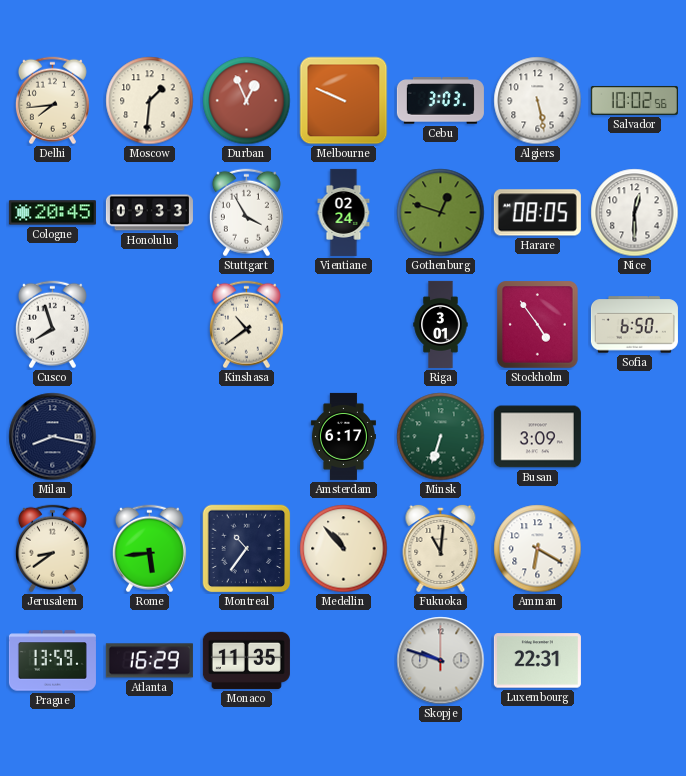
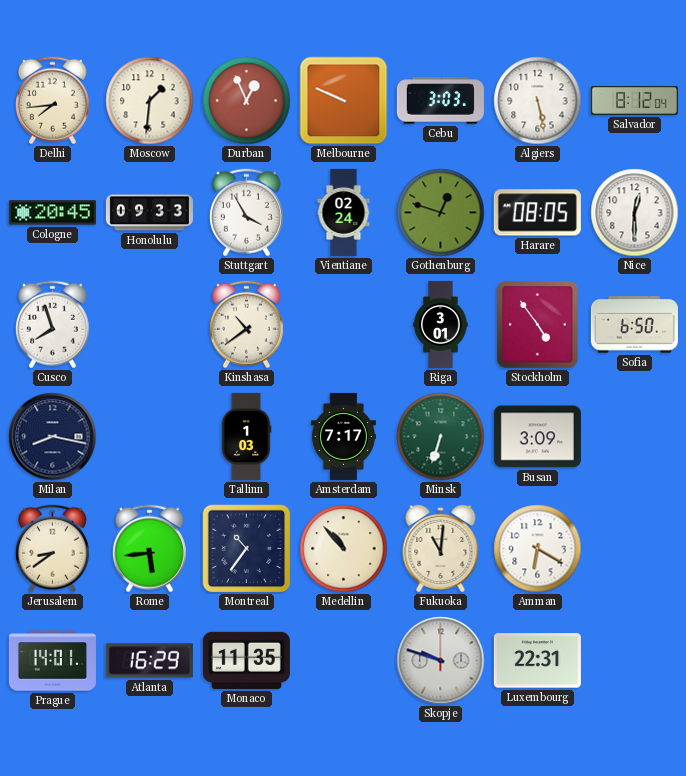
Salvador: 10:02 -> 8:12 (634, 100)
Tallinn: none -> 1:03 (246, 436)
Amsterdam: 6:17 -> 7:17 (343, 436)
Prague: 13:59 -> 14:01 (52, 661)
